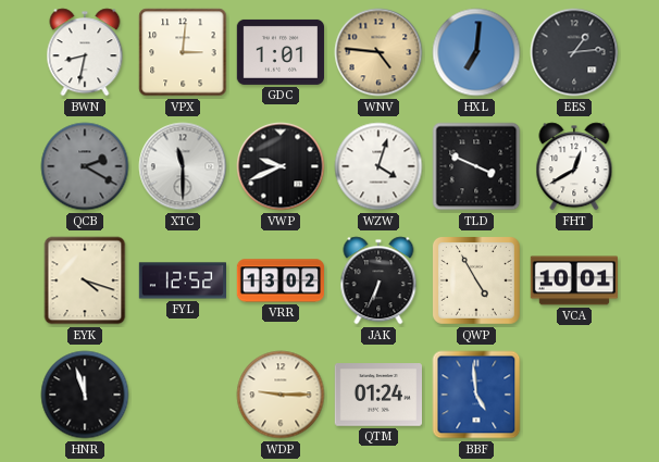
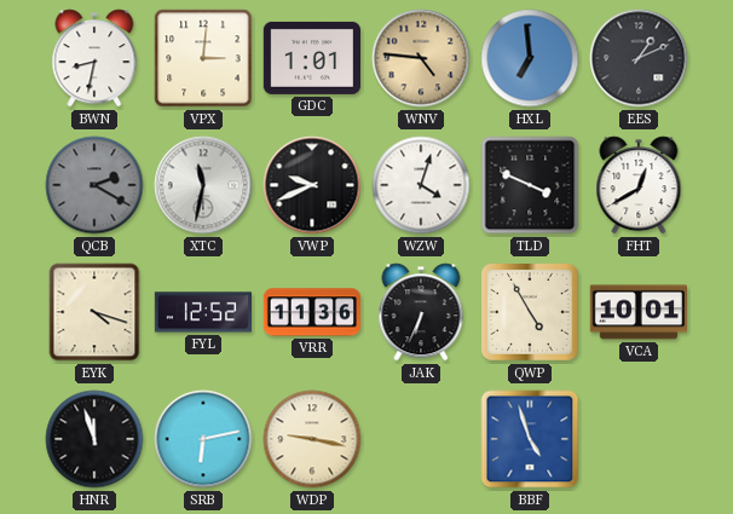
HXL: 7:01 -> 6:59 (530, 58)
EES: 1:14 -> 1:11 (639, 58)
XTC: 11:30 -> 11:32 (203, 185)
VRR: 13:02 -> 11:36 (311, 312)
SRB: none -> 6:13 (203, 439)
WDP: 9:15 -> 9:17 (312, 439)
QTM: 01:24 -> none (377, 395)
BBF: 4:59 -> 4:57 (530, 439)
